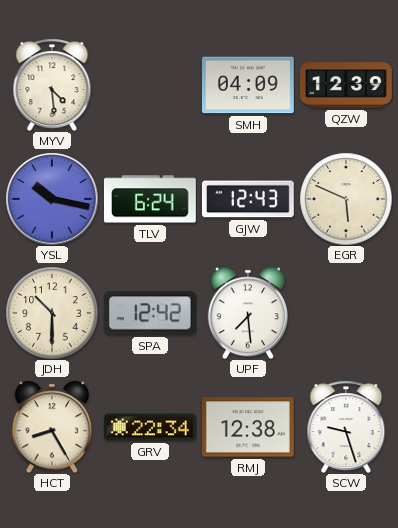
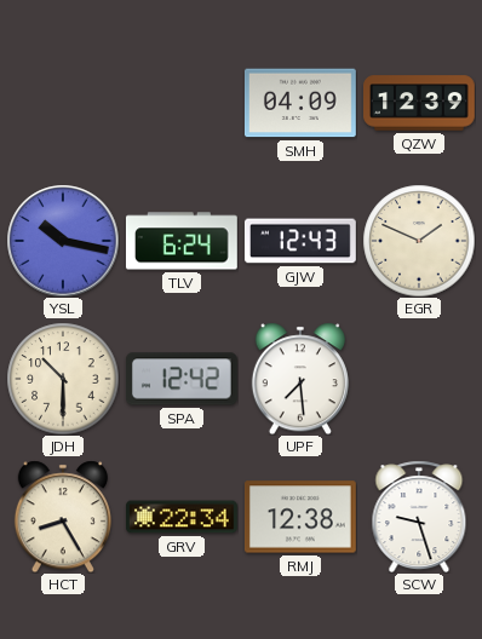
MYV: 4:29 -> none (52, 85)
EGR: 5:49 -> 1:49 (419, 241)
